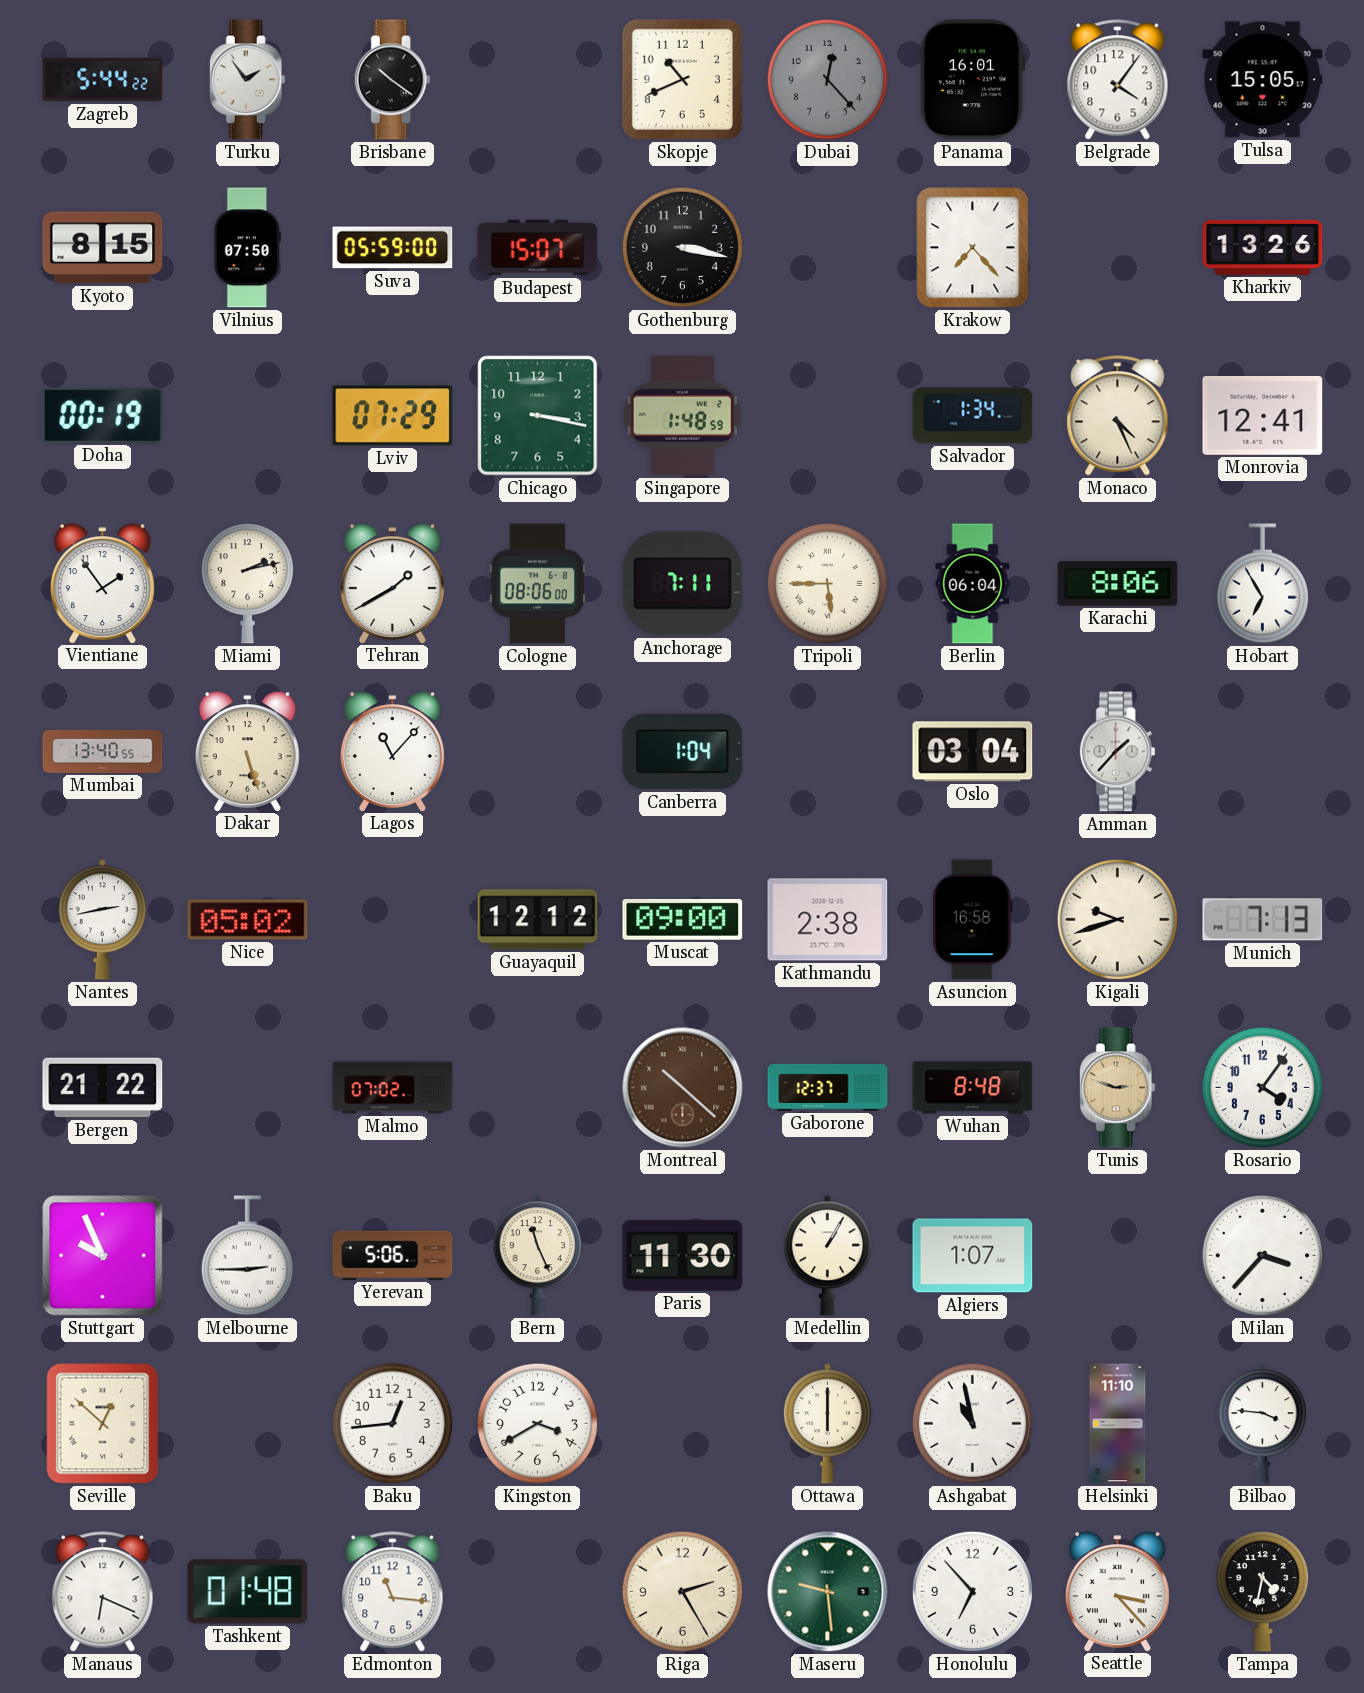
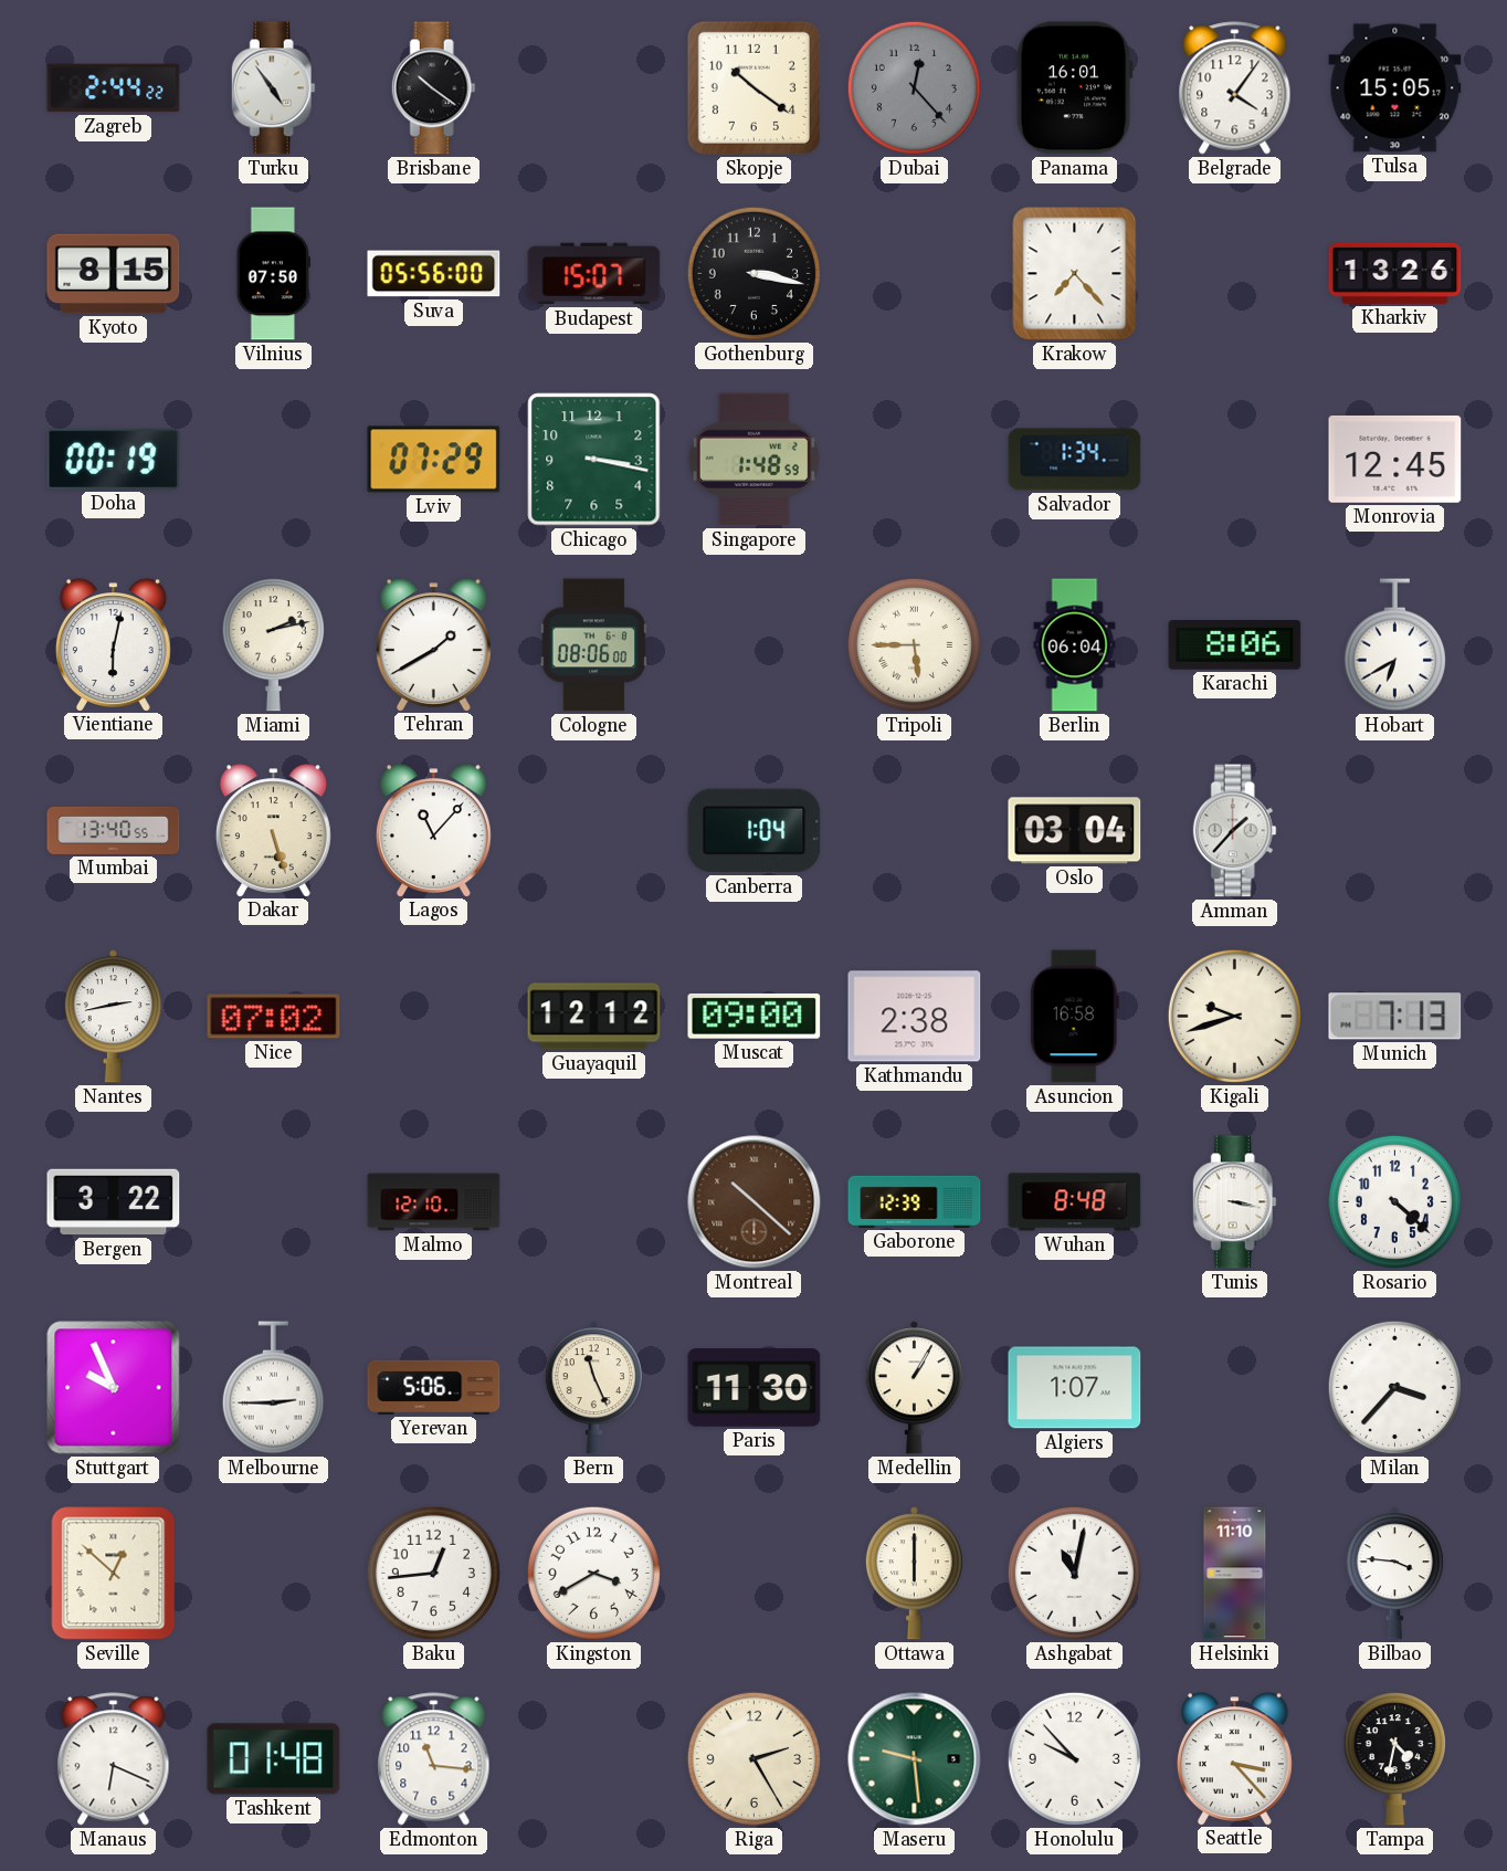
Zagreb: 5:44 -> 2:44 (114, 88)
Turku: 1:54 -> 4:54 (273, 88)
Skopje: 10:41 -> 10:21 (753, 87)
Suva: 05:59 -> 05:56 (434, 274)
Monaco: 4:26 -> none (1118, 416)
Monrovia: 12:41 -> 12:45 (1395, 459)
Vientiane: 1:54 -> 6:02 (113, 644)
Anchorage: 7:11 -> none (683, 584)
Hobart: 6:55 -> 6:40 (1394, 645)
Nice: 05:02 -> 07:02 (274, 1017)
Bergen: 21:22 -> 3:22 (114, 1202)
Malmo: 07:02 -> 12:10 (434, 1202)
Gaborone: 12:37 -> 12:39 (915, 1201)
Tunis: 2:48 -> 3:17 (1234, 1202)
Tunis dial: champagne -> white (1234, 1202)
Rosario: 4:06 -> 4:22 (1394, 1201)
Ashgabat: 10:58 -> 11:02 (1074, 1573)
Honolulu: 6:53 -> 9:53 (1074, 1758)
